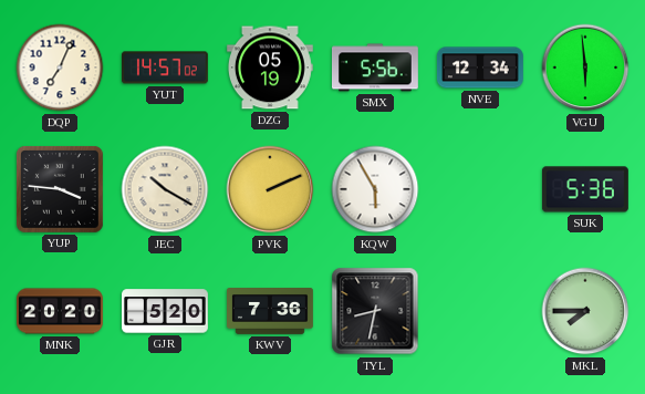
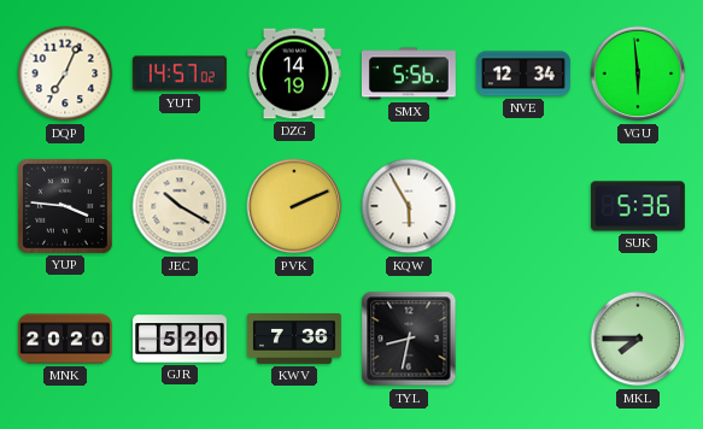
DZG: 05:19 -> 14:19 (294, 74)
